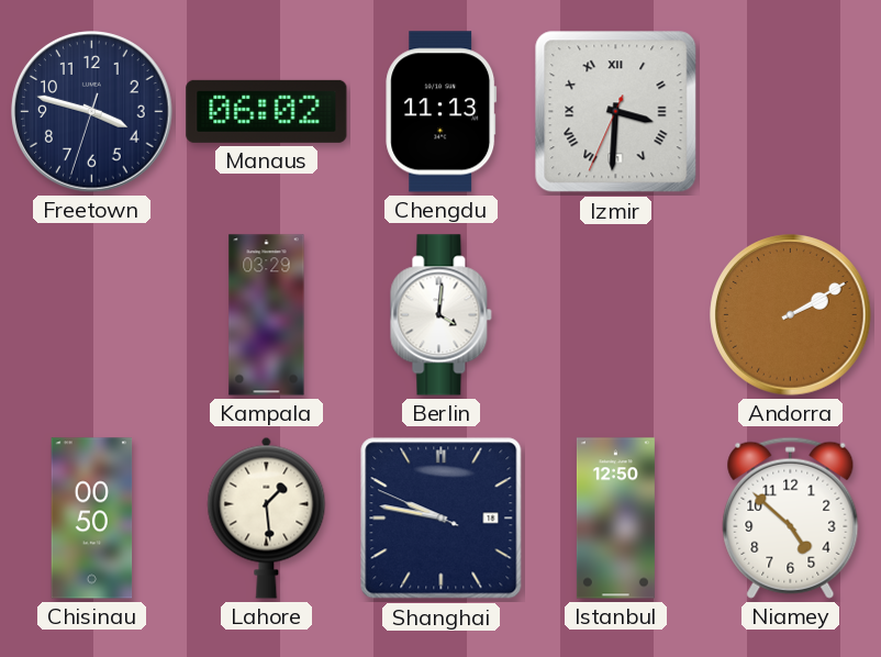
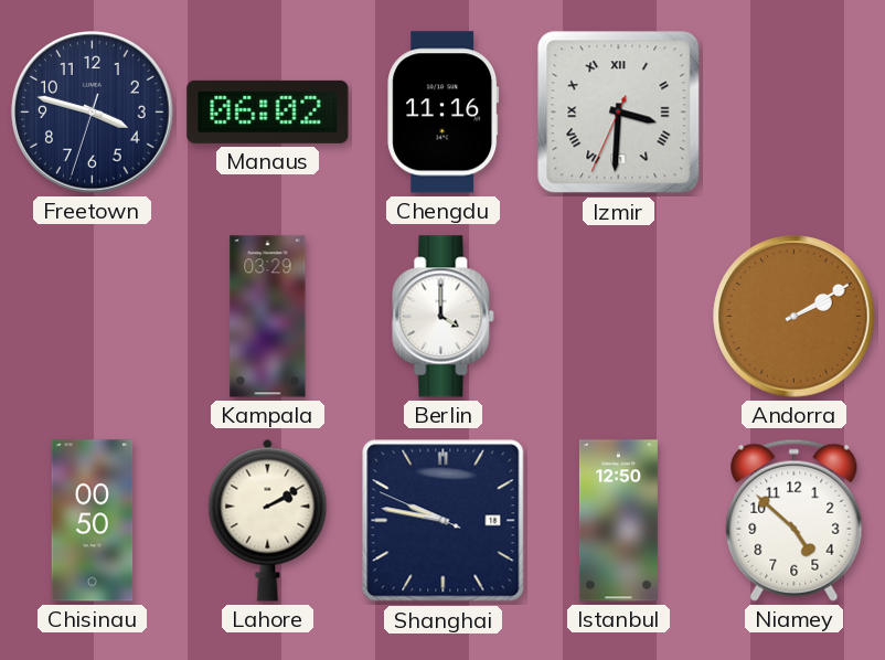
Chengdu: 11:13 -> 11:16 (444, 113)
Berlin: 4:01 -> 4:00 (444, 317)
Lahore: 1:29 -> 2:10 (268, 520)
